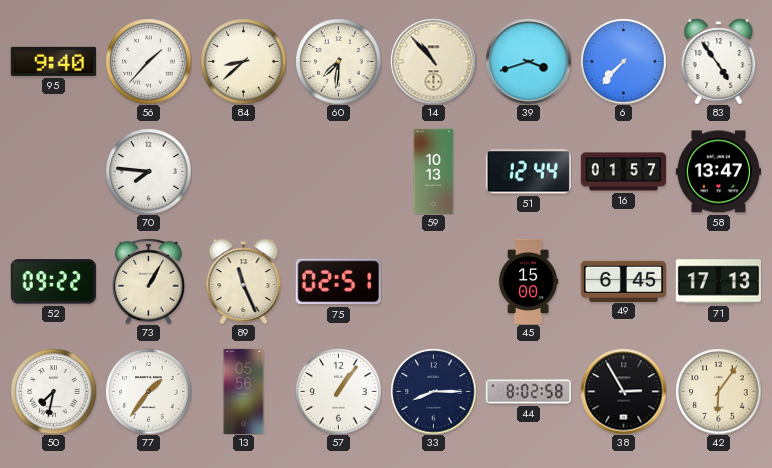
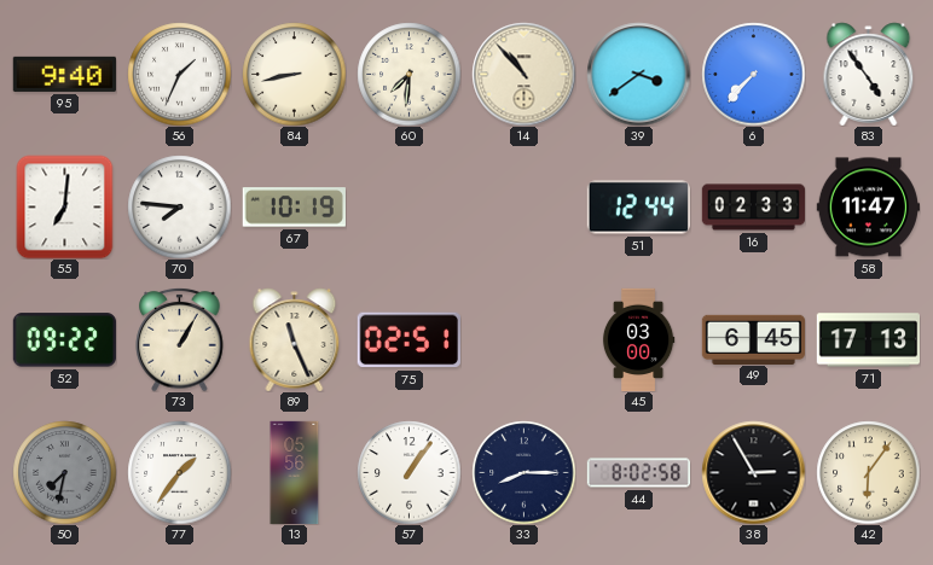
56: 1:37 -> 1:34 (179, 74)
84: 8:38 -> 8:43 (294, 74)
39: 3:42 -> 3:39 (638, 74)
55: none -> 7:01 (65, 206)
67: none -> 10:19 (294, 208)
59: 10:13 -> none (434, 171)
16: 01:57 -> 02:33 (753, 208)
58: 13:47 -> 11:47 (868, 208)
45: 15:00 -> 03:00 (638, 339)
50 dial: white -> grey (64, 472)
